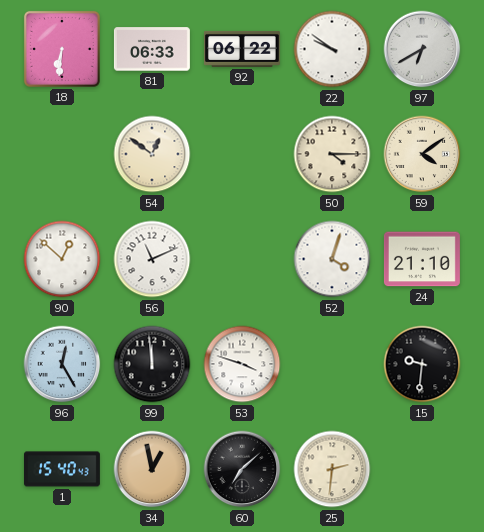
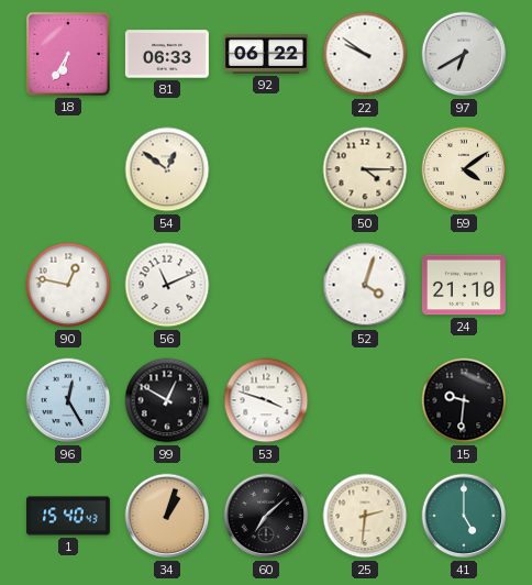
18: 6:31 -> 6:35 (68, 54)
90: 12:52 -> 12:47 (68, 285)
99: 11:59 -> 12:50 (167, 400)
34: 12:58 -> 1:03 (167, 516)
41: none -> 5:00 (464, 516)
